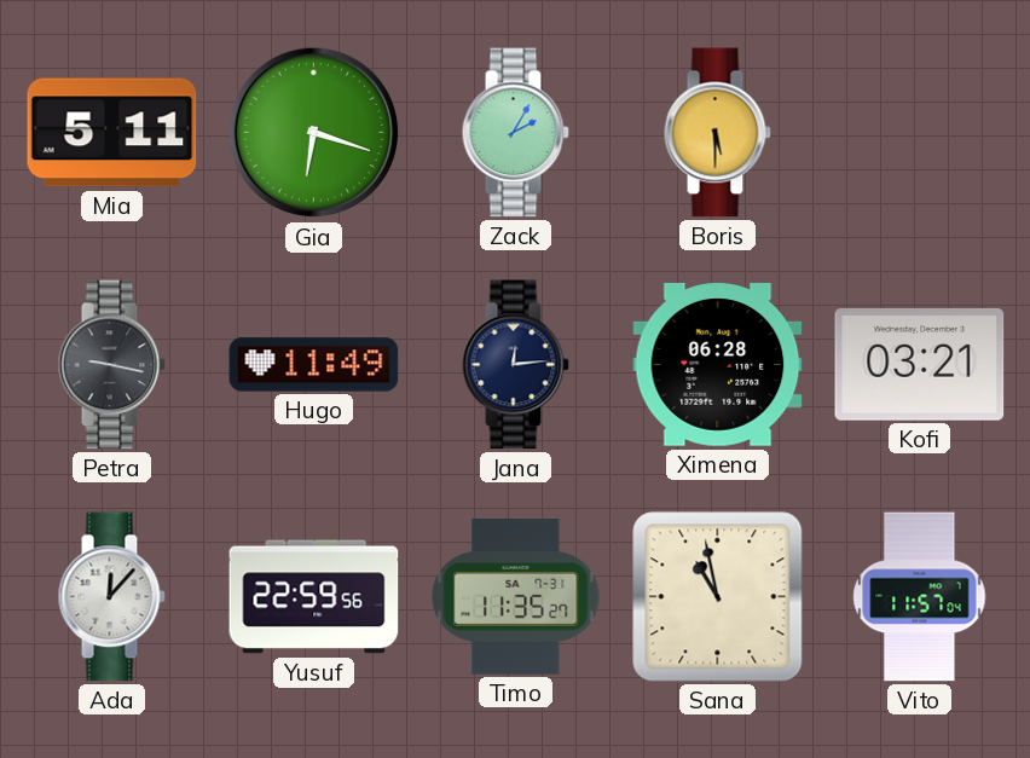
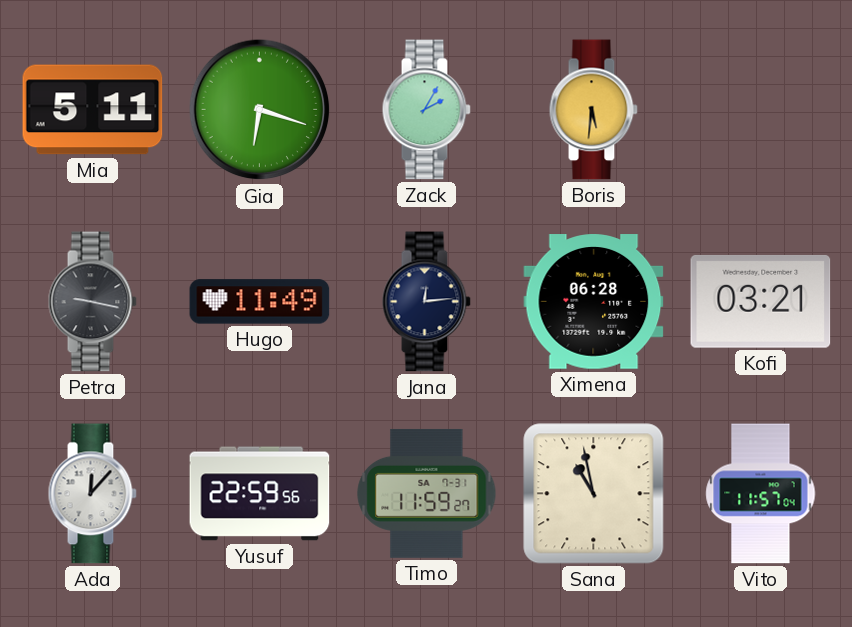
Boris: 5:30 -> 5:31 (593, 110)
Timo: 11:35 -> 11:59 (427, 493)
